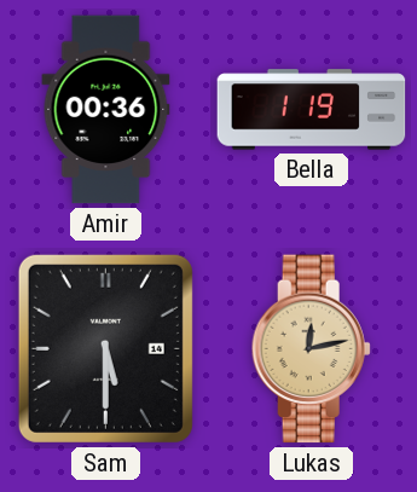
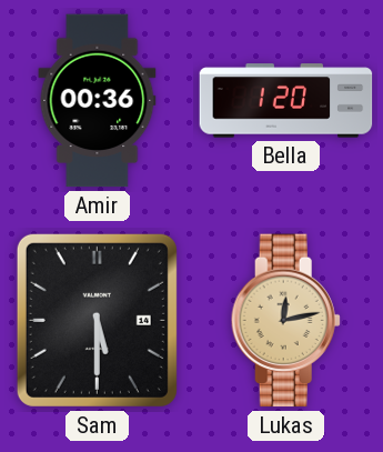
Bella: 1:19 -> 1:20 (286, 101)
